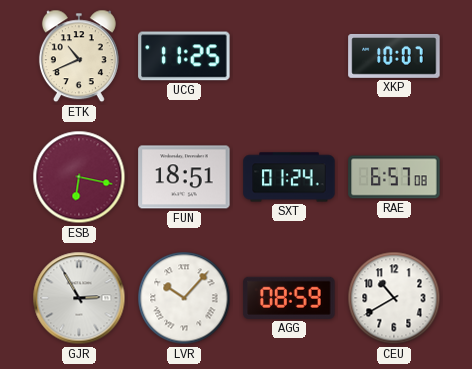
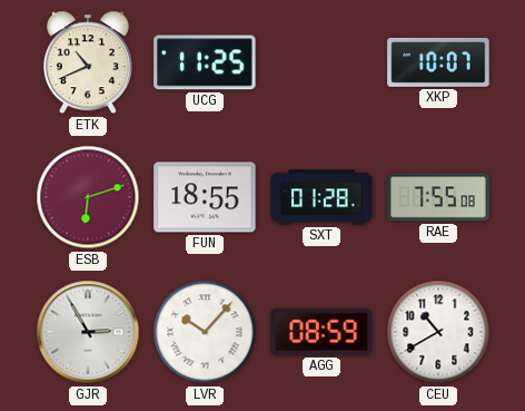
ESB: 6:17 -> 6:12 (88, 197)
FUN: 18:51 -> 18:55 (205, 197)
SXT: 01:24 -> 01:28 (321, 197)
RAE: 6:57 -> 7:55 (438, 197)
